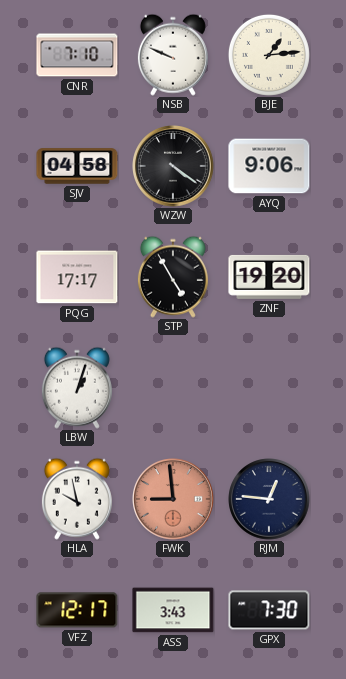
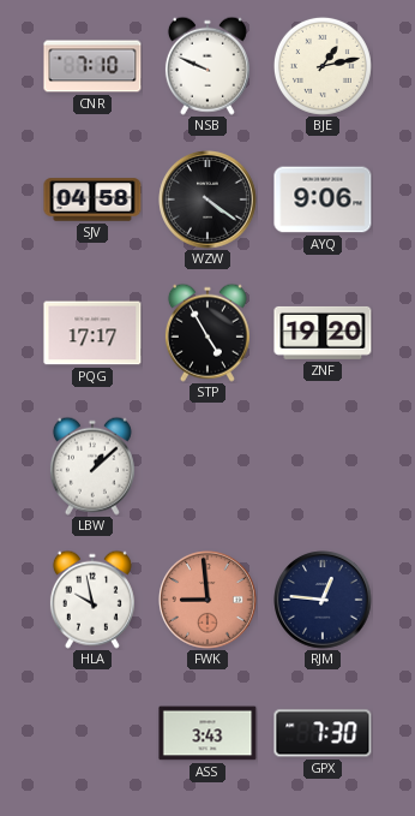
BJE: 1:14 -> 1:13 (323, 66)
LBW: 1:03 -> 1:08 (92, 466)
VFZ: 12:17 -> none (77, 610)
